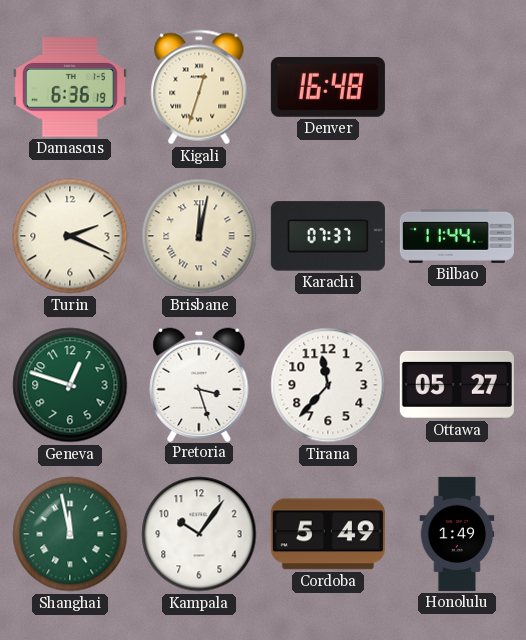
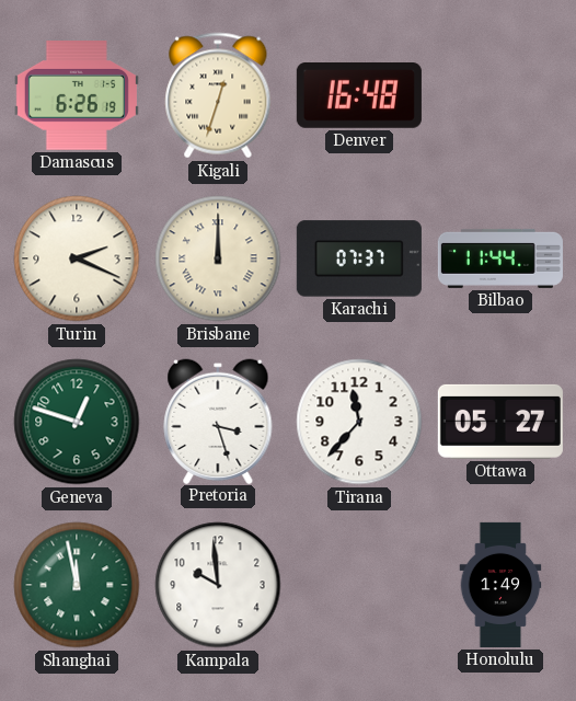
Damascus: 6:36 -> 6:26 (77, 95)
Brisbane: 12:02 -> 12:00 (218, 258)
Kampala: 10:06 -> 9:59 (218, 585)
Cordoba: 5:49 -> none (328, 534)
